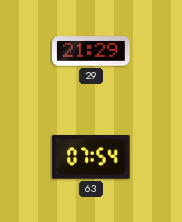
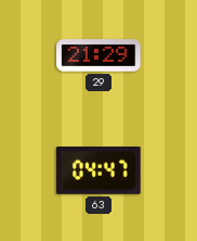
63: 07:54 -> 04:47 (98, 172)
